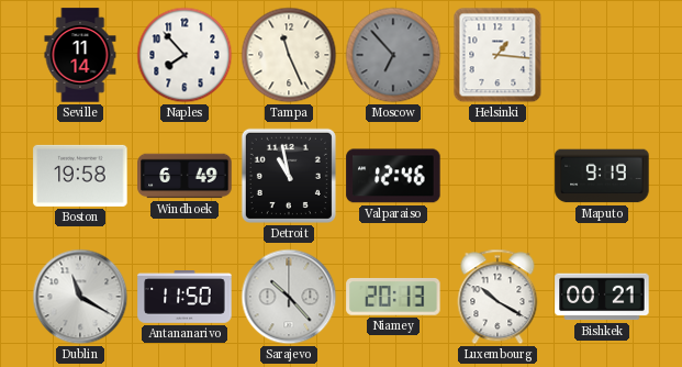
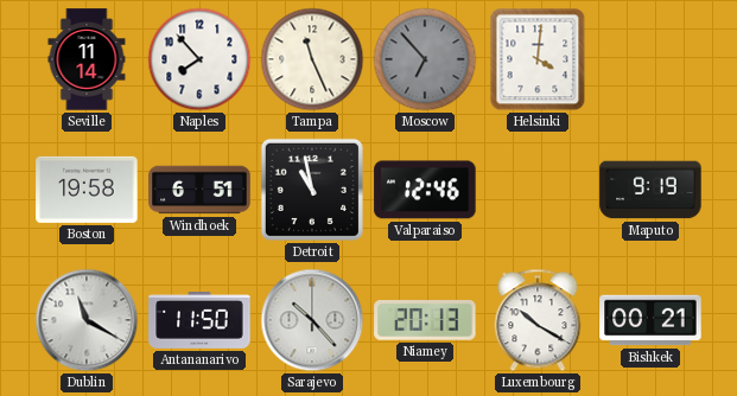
Helsinki: 1:16 -> 4:01 (538, 59)
Windhoek: 6:49 -> 6:51 (199, 190)
